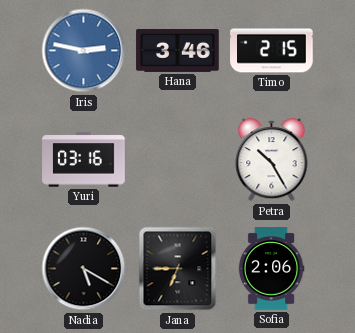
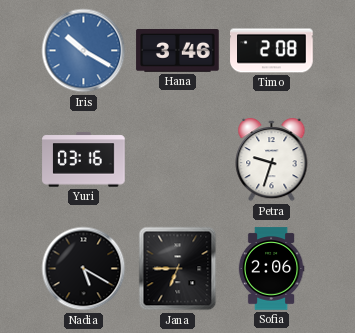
Iris: 2:47 -> 10:20 (84, 51)
Timo: 2:15 -> 2:08 (272, 51)
Petra: 10:25 -> 9:33 (272, 161)
